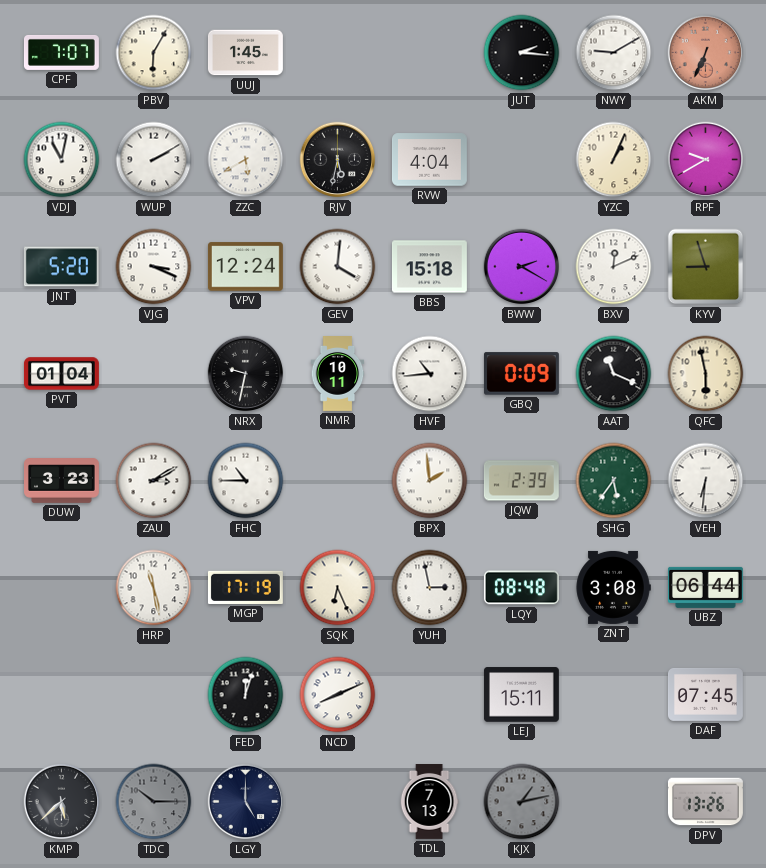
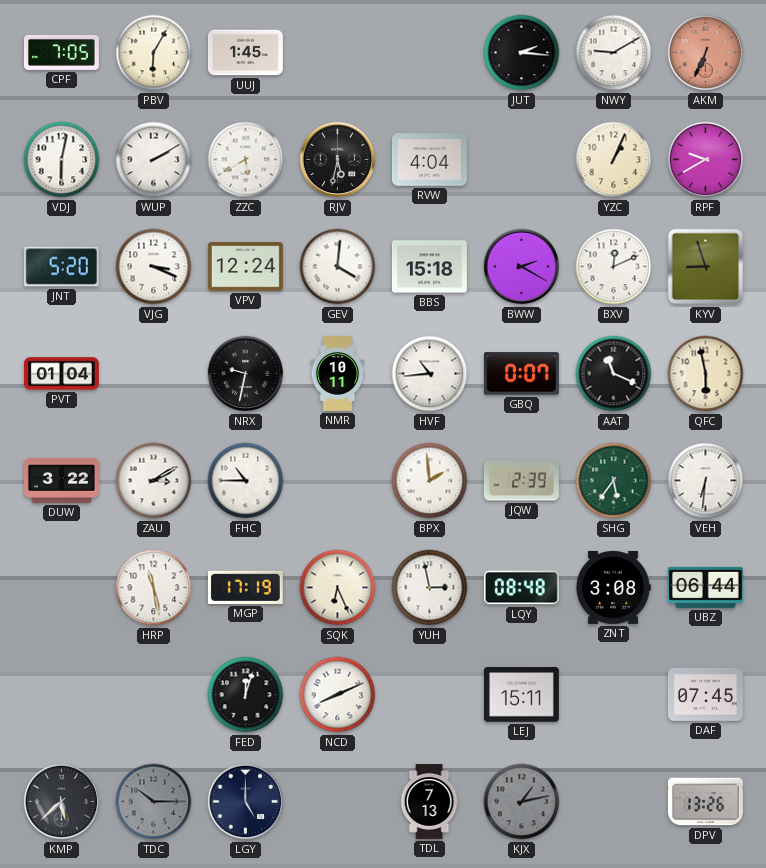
CPF: 7:07 -> 7:05 (61, 52)
VDJ: 11:02 -> 6:02 (62, 160)
GBQ: 0:09 -> 0:07 (521, 374)
DUW: 3:23 -> 3:22 (62, 481)
